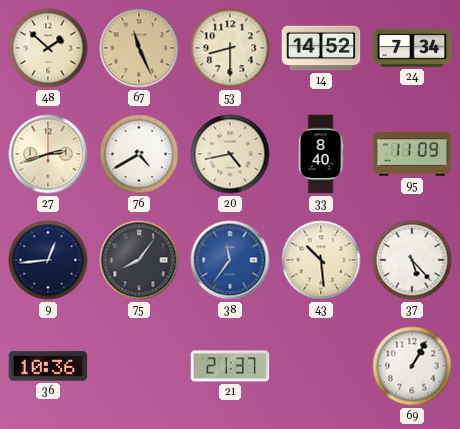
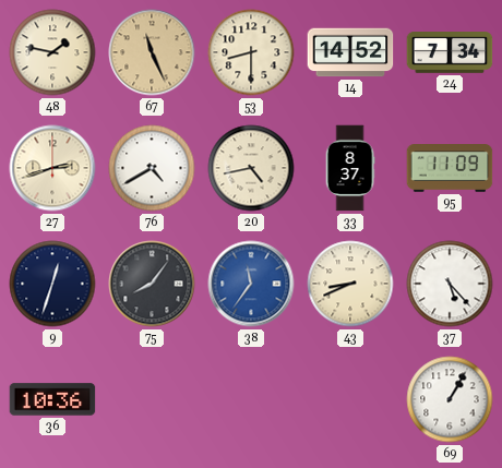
48: 1:52 -> 1:47 (52, 52)
33: 8:40 -> 8:37 (350, 168)
9: 12:44 -> 12:33 (52, 284)
43: 10:29 -> 8:41 (350, 284)
21: 21:37 -> none (230, 366)
